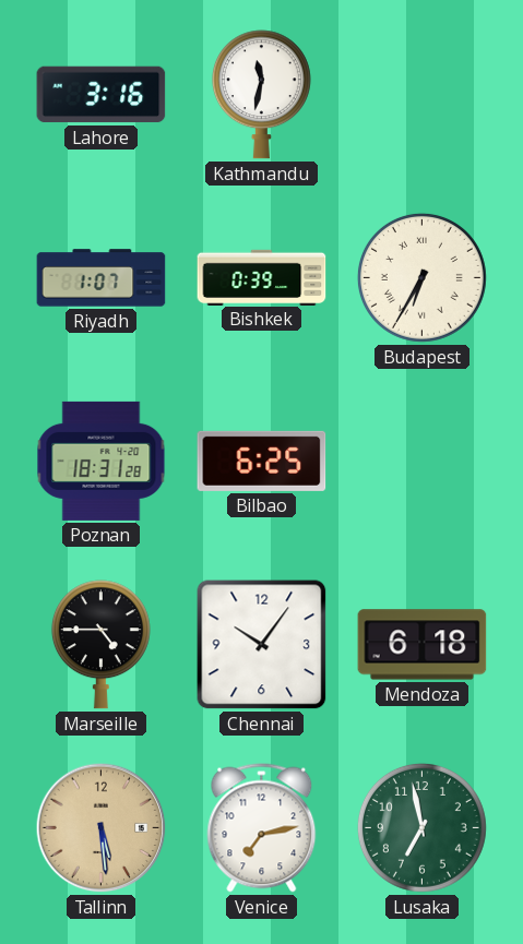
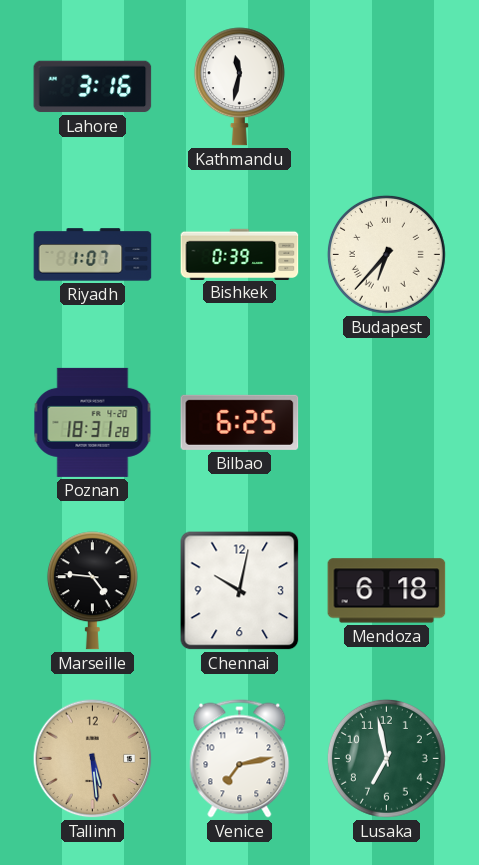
Budapest: 6:35 -> 6:37 (386, 254)
Marseille: 4:45 -> 4:46 (92, 591)
Chennai: 10:06 -> 10:02 (240, 591)
